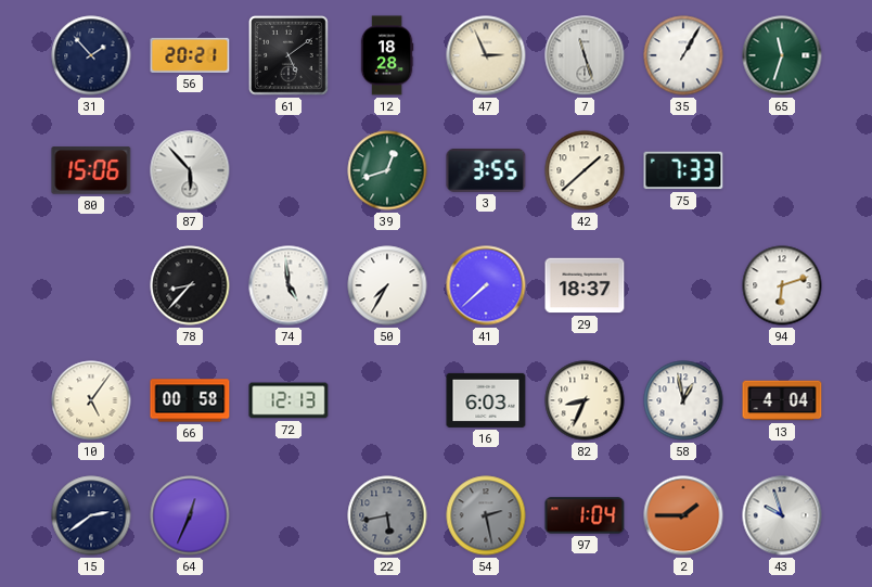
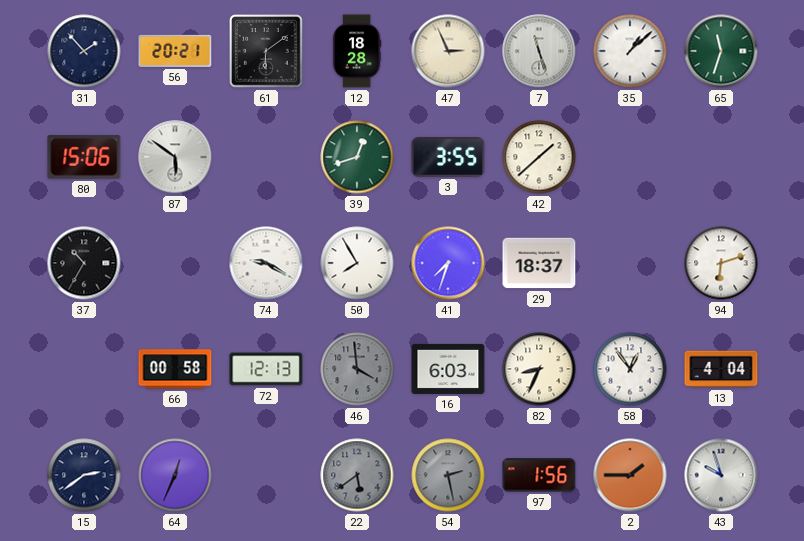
61: 5:09 -> 6:09 (267, 52)
35: 1:05 -> 1:08 (630, 51)
87: 5:53 -> 5:51 (175, 157)
75: 7:33 -> none (683, 170)
37: none -> 10:35 (84, 263)
78: 8:37 -> none (190, 285)
74: 4:59 -> 9:20 (266, 263)
50: 7:35 -> 7:55 (357, 263)
41: 7:38 -> 7:33 (448, 263)
10: 5:06 -> none (91, 400)
46: none -> 3:59 (357, 369)
58: 12:58 -> 12:54 (630, 369)
22: 5:43 -> 5:39 (357, 475)
97: 1:04 -> 1:56 (539, 475)
